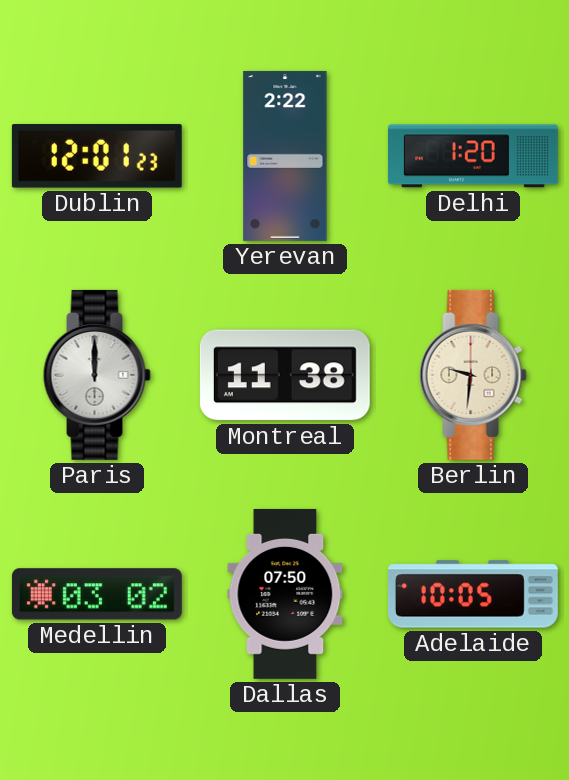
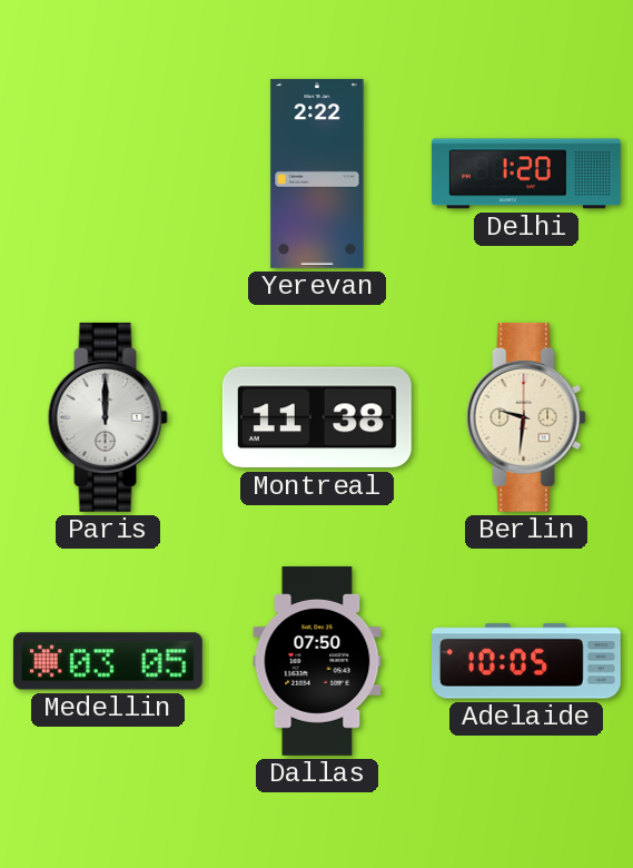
Dublin: 12:01 -> none (97, 156)
Medellin: 03:02 -> 03:05 (108, 661)
